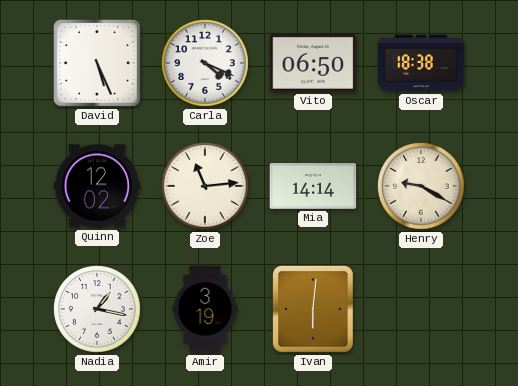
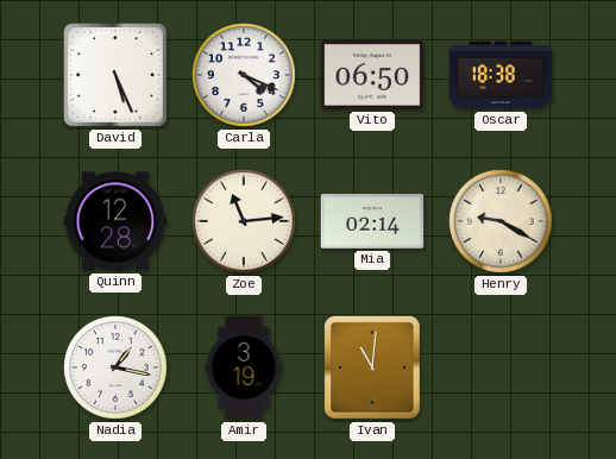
Quinn: 12:02 -> 12:28 (115, 221)
Mia: 14:14 -> 02:14 (372, 222)
Ivan: 6:01 -> 11:01 (372, 367)
